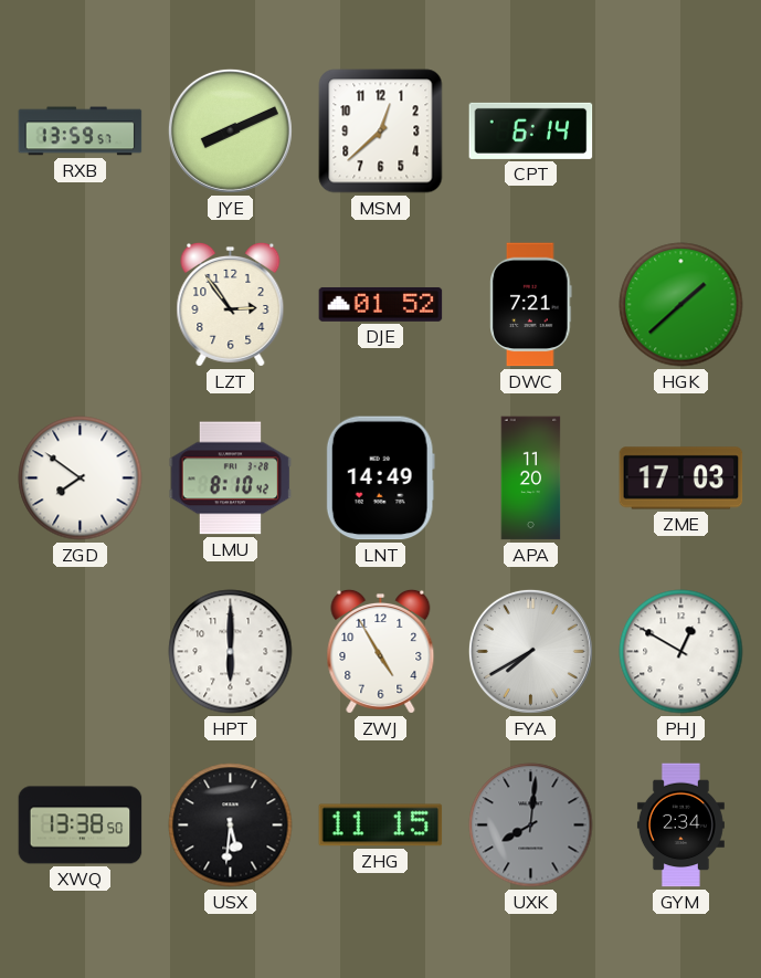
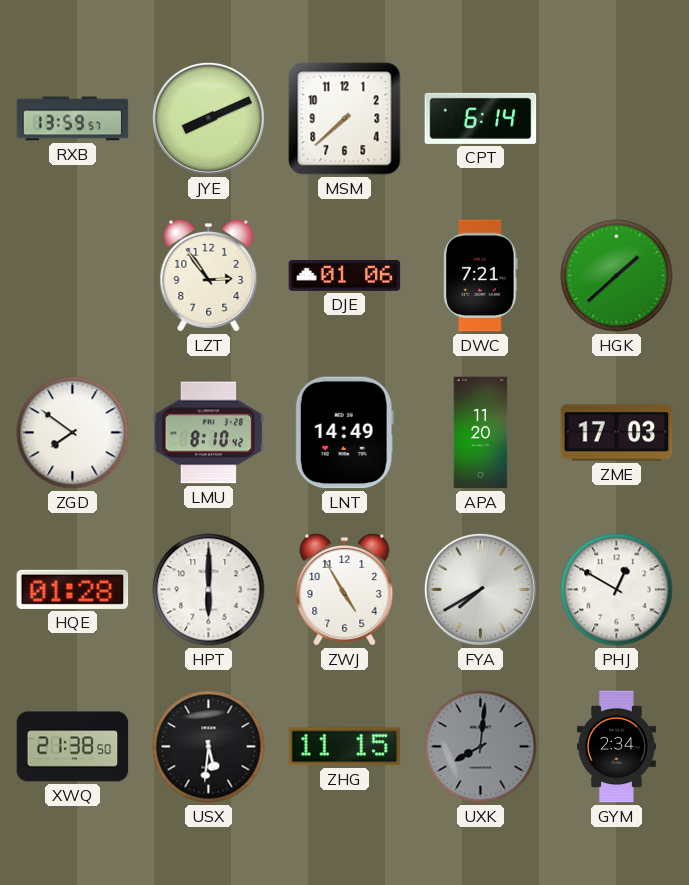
MSM: 12:38 -> 7:38 (345, 119)
DJE: 01:52 -> 01:06 (345, 275)
HQE: none -> 01:28 (73, 589)
XWQ: 13:38 -> 21:38 (73, 747)
